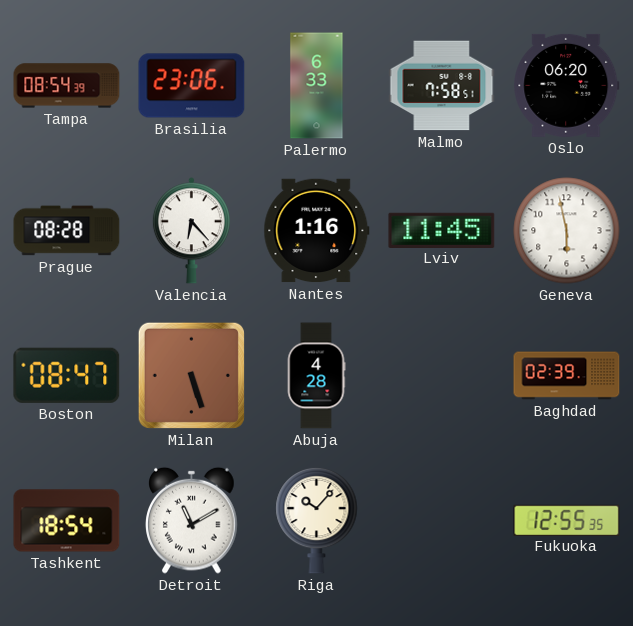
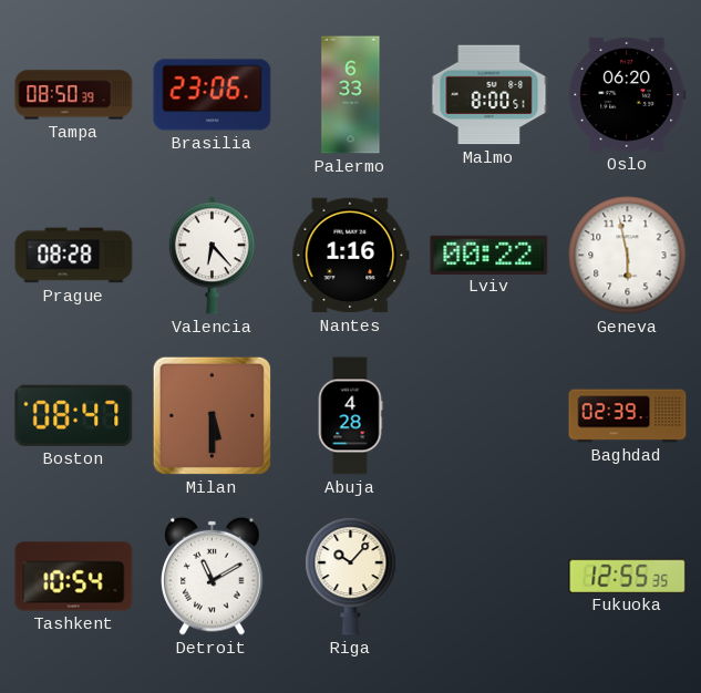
Tampa: 08:54 -> 08:50 (74, 95)
Malmo: 7:58 -> 8:00 (489, 95)
Lviv: 11:45 -> 00:22 (489, 255)
Milan: 5:27 -> 5:30 (212, 415)
Tashkent: 18:54 -> 10:54 (74, 577)
